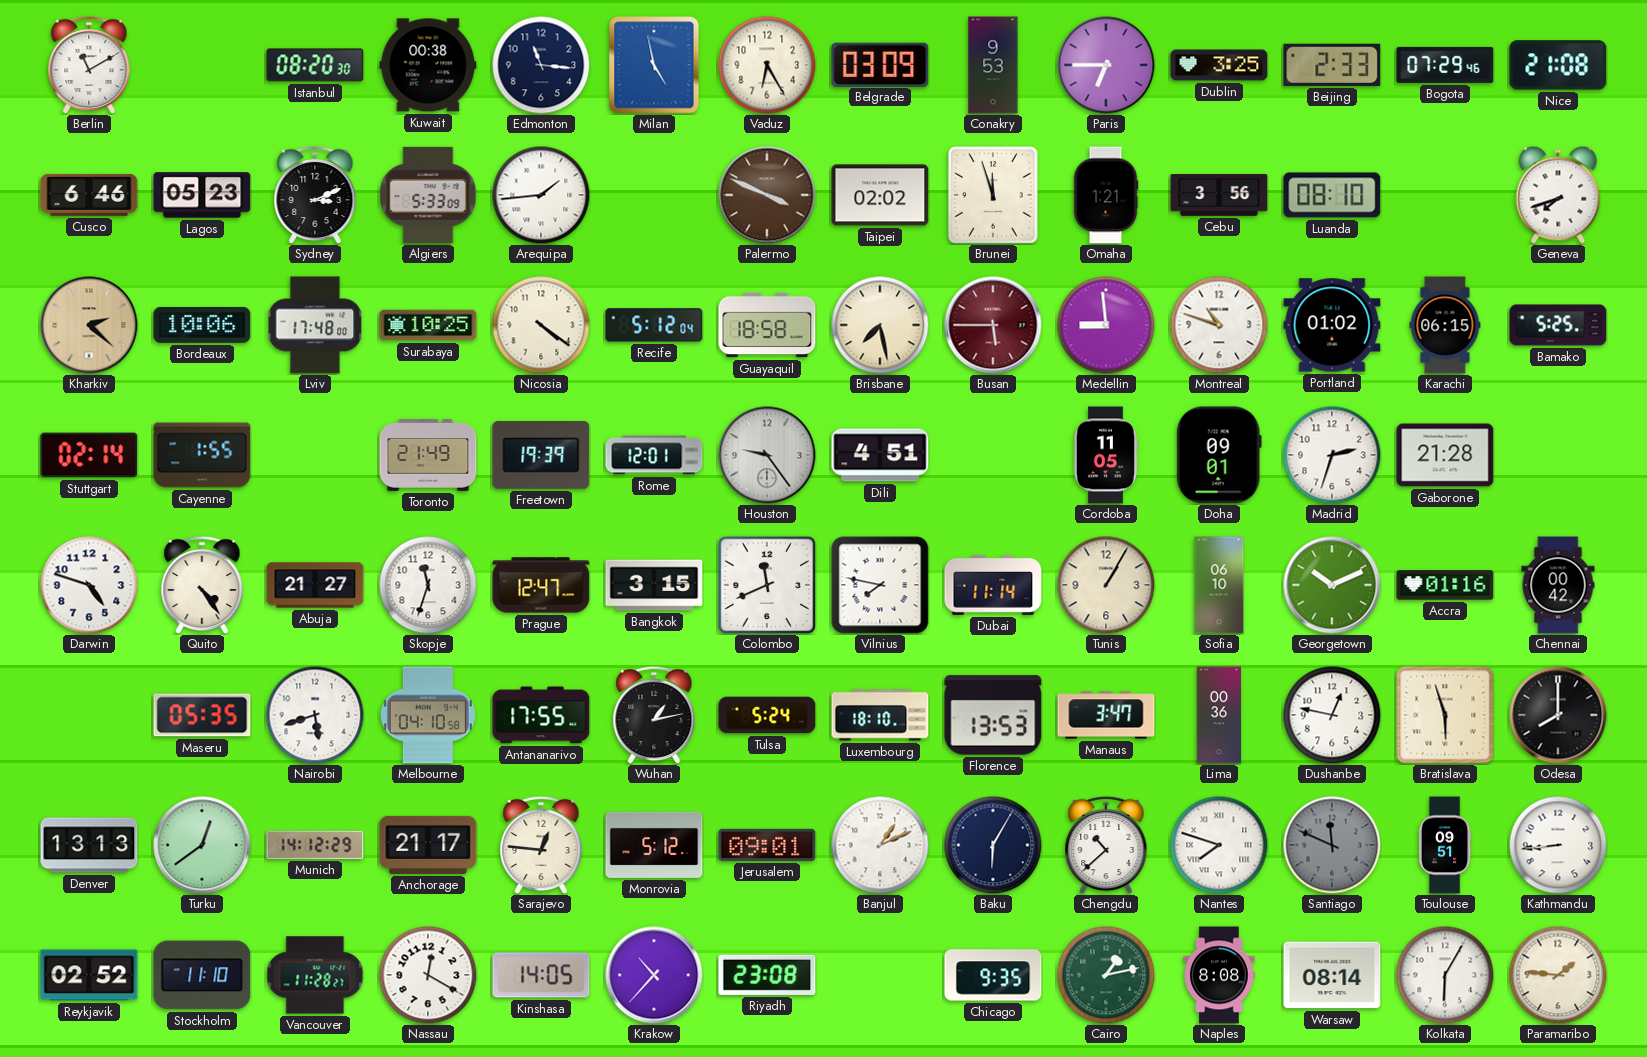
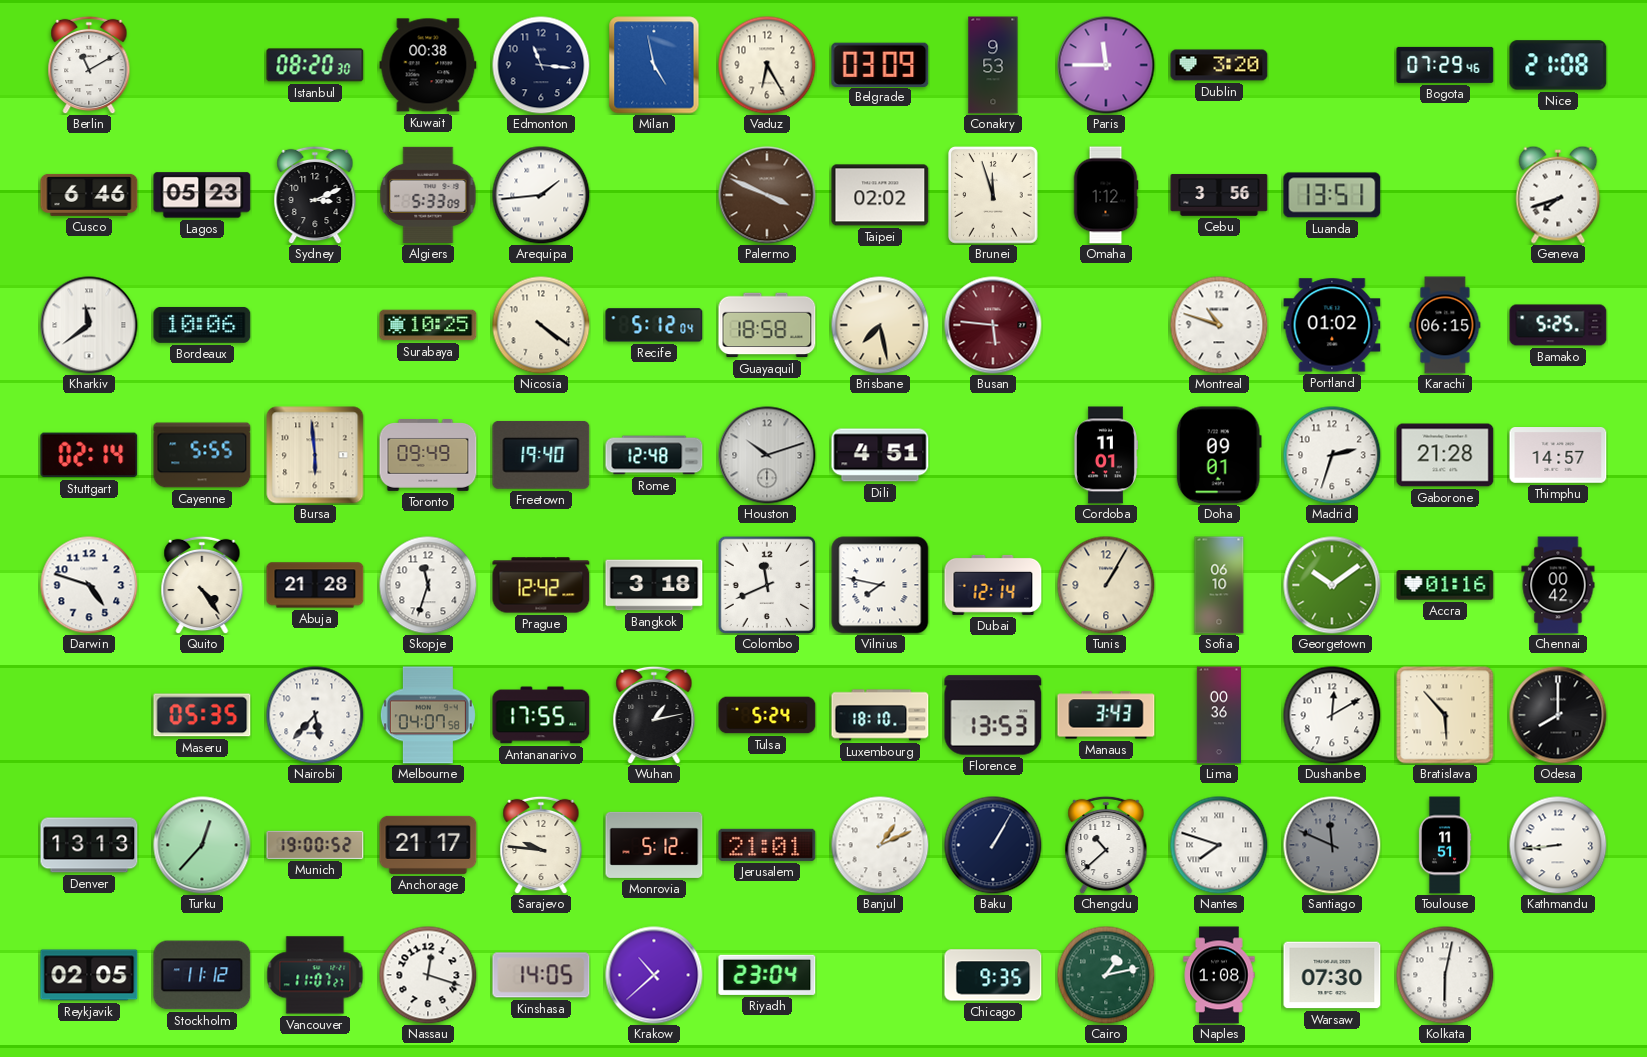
Paris: 6:45 -> 11:45 (1106, 65)
Dublin: 3:25 -> 3:20 (1219, 65)
Beijing: 2:33 -> none (1332, 65)
Omaha: 1:21 -> 1:12 (1106, 195)
Luanda: 08:10 -> 13:51 (1332, 195)
Kharkiv: 2:22 -> 11:39 (89, 325)
Kharkiv dial: champagne -> white (89, 325)
Lviv: 17:48 -> none (315, 325)
Busan: 5:45 -> 5:46 (993, 325)
Medellin: 8:59 -> none (1106, 325)
Cayenne: 1:55 -> 5:55 (202, 455)
Bursa: none -> 5:59 (315, 455)
Toronto: 21:49 -> 09:49 (428, 456)
Freetown: 19:39 -> 19:40 (541, 455)
Rome: 12:01 -> 12:48 (654, 455)
Houston: 9:24 -> 10:12 (767, 455)
Cordoba: 11:05 -> 11:01 (1105, 455)
Thimphu: none -> 14:57 (1558, 456)
Abuja: 21:27 -> 21:28 (315, 585)
Prague: 12:47 -> 12:42 (541, 585)
Bangkok: 3:15 -> 3:18 (654, 585)
Dubai: 11:14 -> 12:14 (993, 585)
Georgetown: 10:11 -> 10:09 (1332, 585)
Nairobi: 5:42 -> 5:37 (315, 715)
Melbourne: 04:10 -> 04:07 (428, 715)
Manaus: 3:47 -> 3:43 (1106, 715)
Dushanbe: 12:47 -> 12:10 (1332, 715)
Bratislava: 5:57 -> 5:53 (1445, 715)
Turku: 12:39 -> 12:37 (202, 845)
Munich: 14:12 -> 19:00 (315, 845)
Sarajevo: 12:46 -> 9:46 (541, 845)
Jerusalem: 09:01 -> 21:01 (767, 845)
Baku: 6:05 -> 1:05 (993, 845)
Toulouse: 09:51 -> 11:51 (1445, 845)
Reykjavik: 02:52 -> 02:05 (89, 975)
Stockholm: 11:10 -> 11:12 (202, 975)
Vancouver: 11:28 -> 11:07 (315, 975)
Nassau: 12:20 -> 12:18 (428, 975)
Krakow: 10:37 -> 10:38 (654, 975)
Riyadh: 23:08 -> 23:04 (767, 975)
Naples: 8:08 -> 1:08 (1219, 975)
Warsaw: 08:14 -> 07:30 (1332, 975)
Kolkata: 6:05 -> 6:02 (1445, 975)
Paramaribo: 1:46 -> none (1558, 975)
